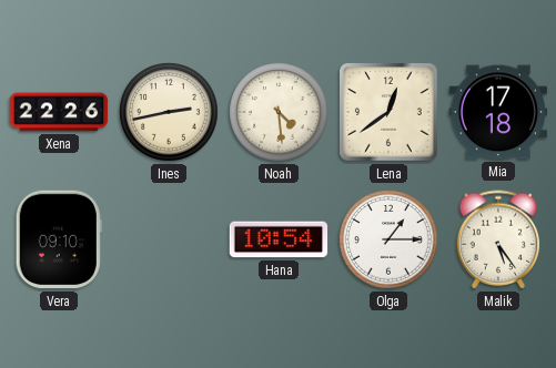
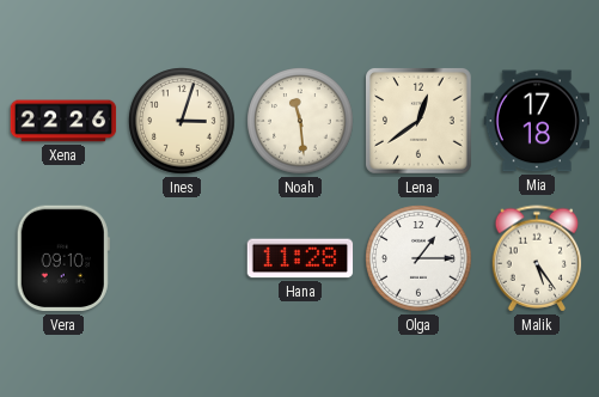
Ines: 2:43 -> 3:03 (182, 121)
Noah: 4:29 -> 11:29 (300, 121)
Hana: 10:54 -> 11:28 (300, 258)
